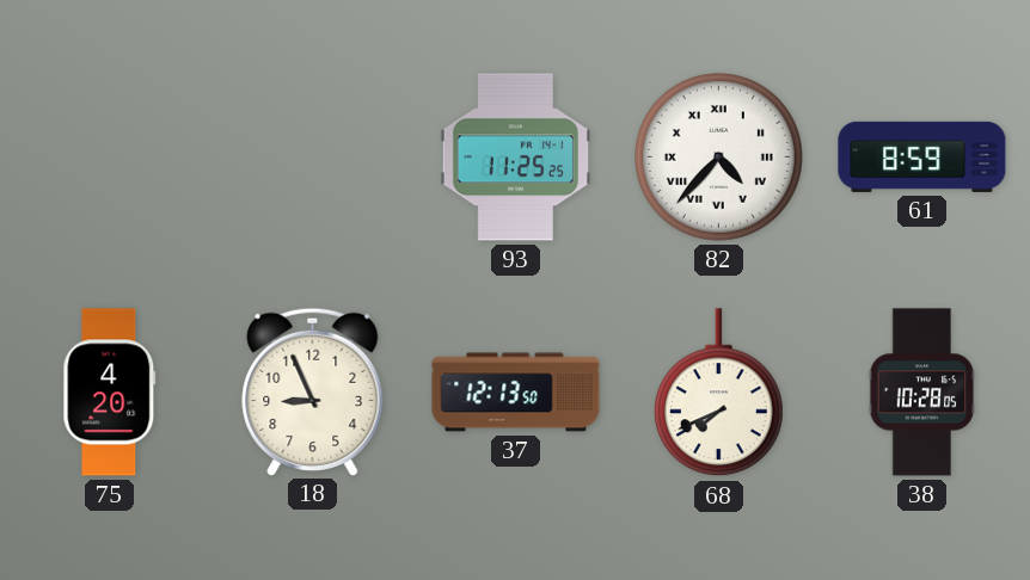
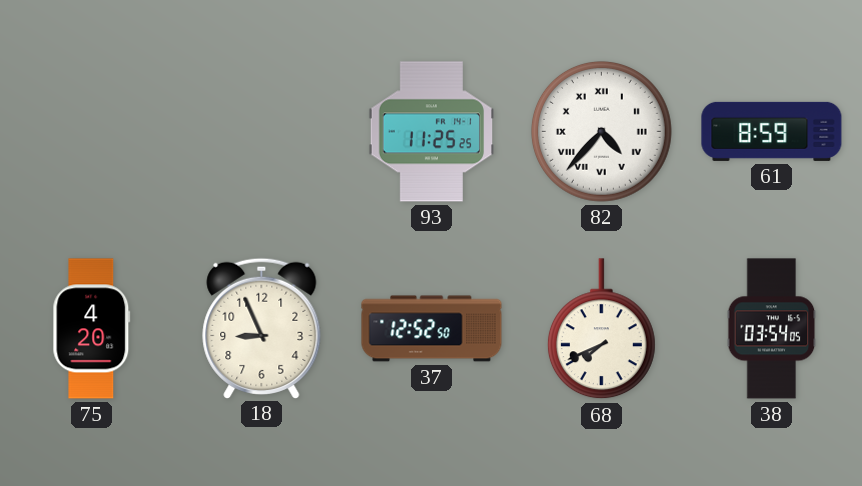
37: 12:13 -> 12:52 (432, 329)
38: 10:28 -> 03:54 (772, 329)
